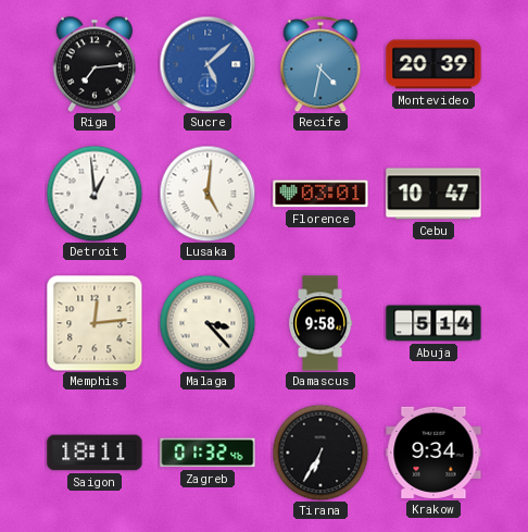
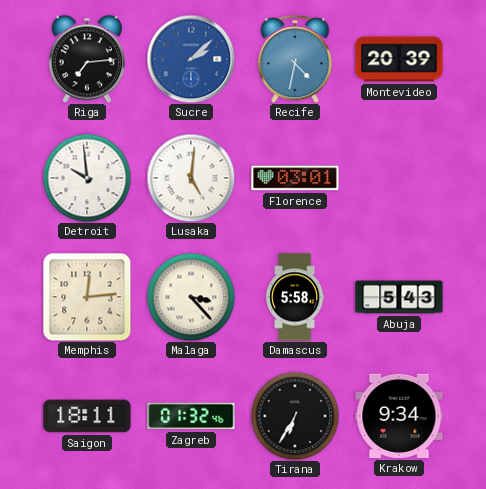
Sucre: 5:08 -> 2:08 (191, 59)
Detroit: 12:59 -> 9:59 (87, 178)
Cebu: 10:47 -> none (433, 194)
Damascus: 9:58 -> 5:58 (295, 297)
Abuja: 5:14 -> 5:43 (399, 297)
